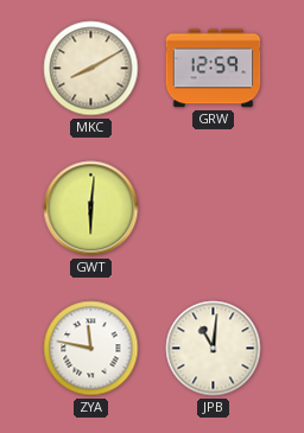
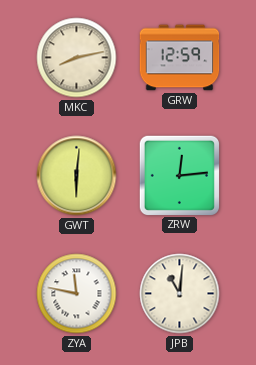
MKC: 8:10 -> 8:13 (77, 58)
ZRW: none -> 12:14 (179, 175)
